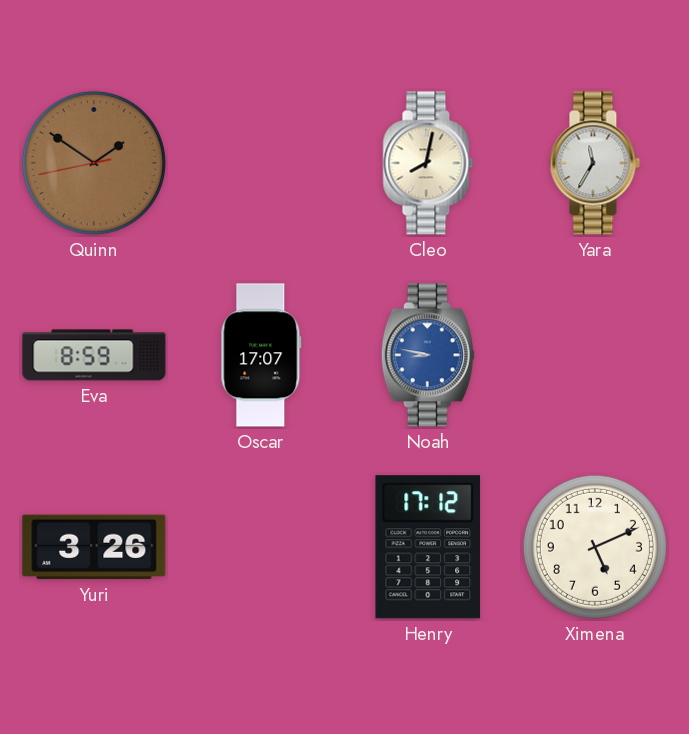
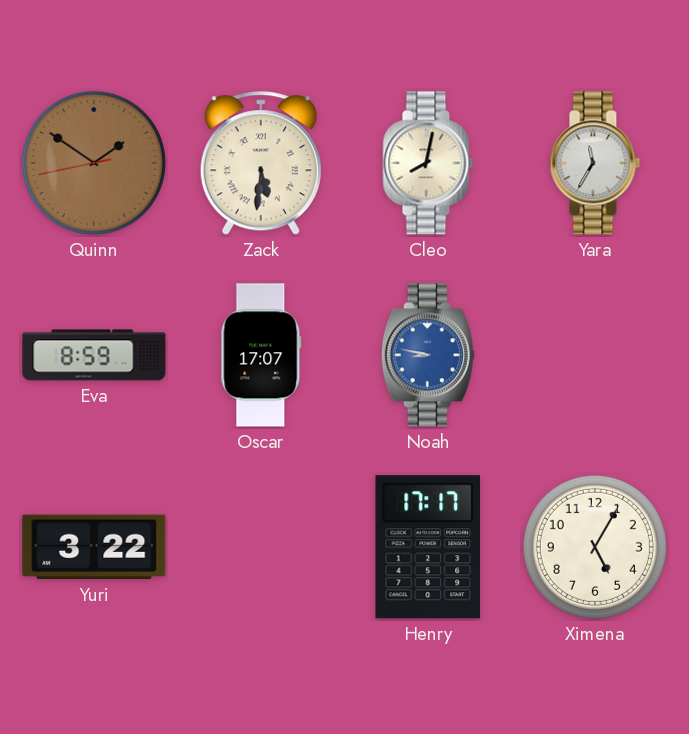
Zack: none -> 5:31 (261, 164)
Yuri: 3:26 -> 3:22 (94, 547)
Henry: 17:12 -> 17:17 (428, 547)
Ximena: 5:11 -> 5:05 (595, 547)
